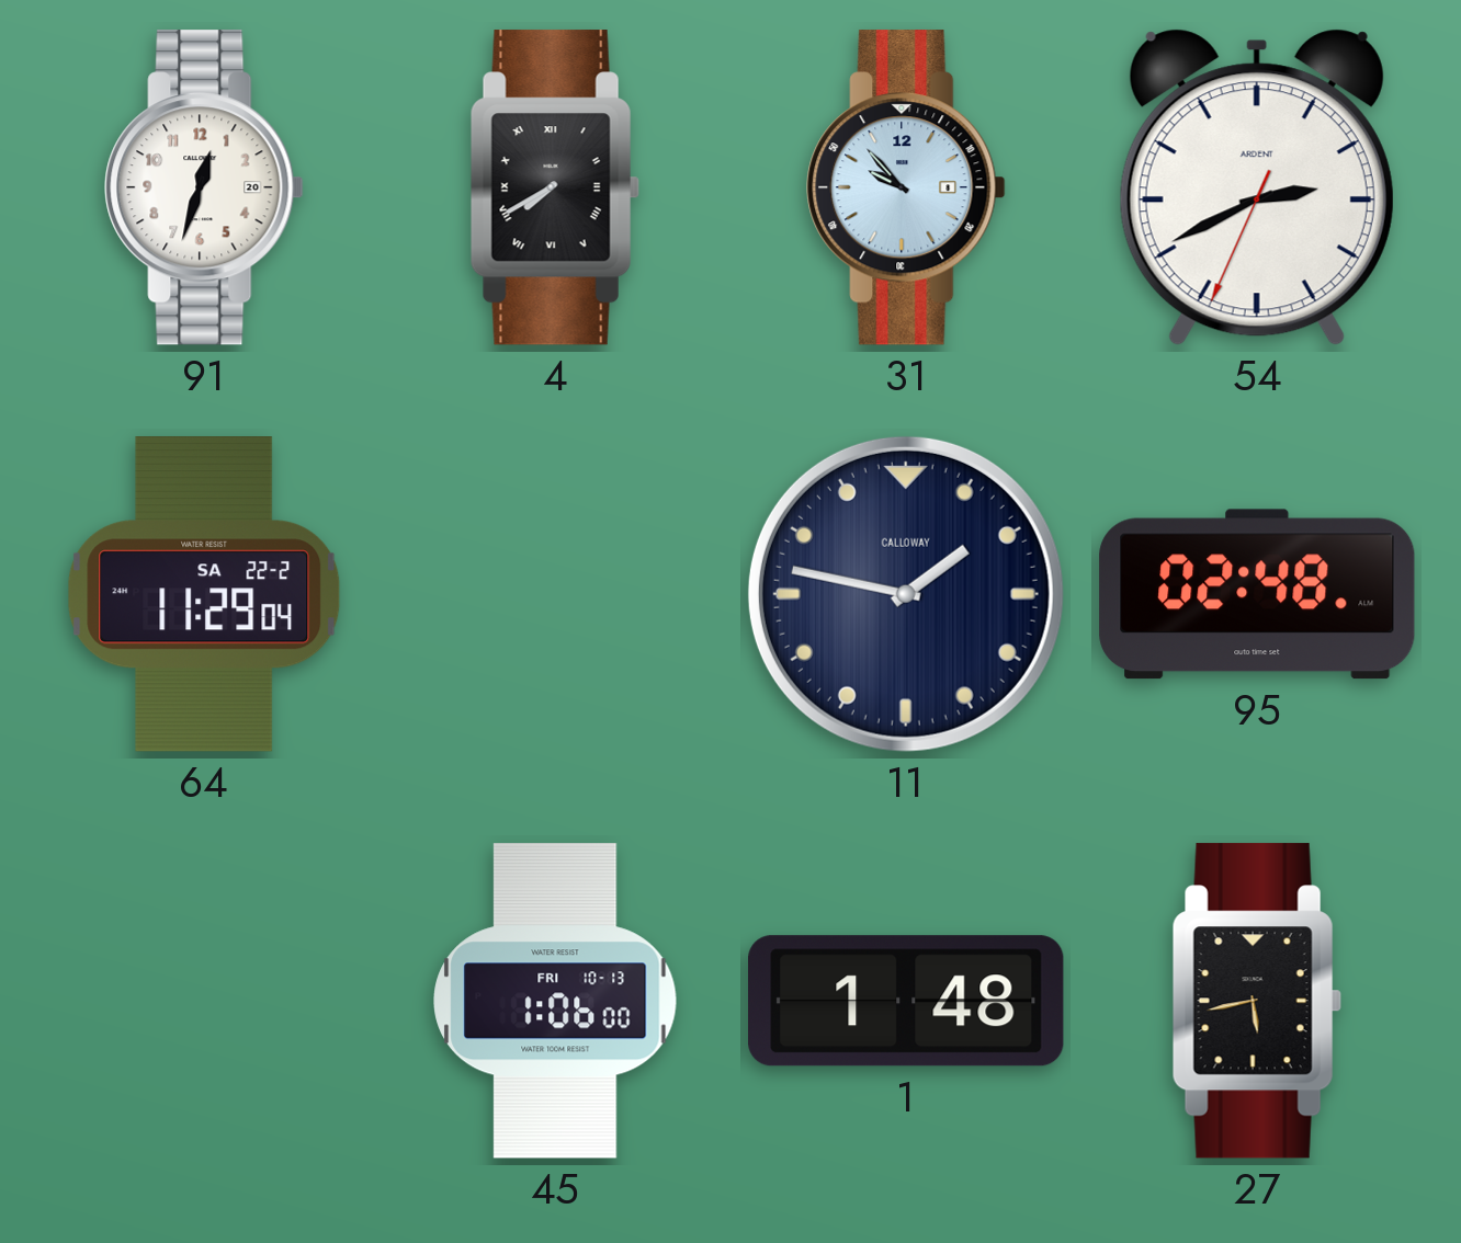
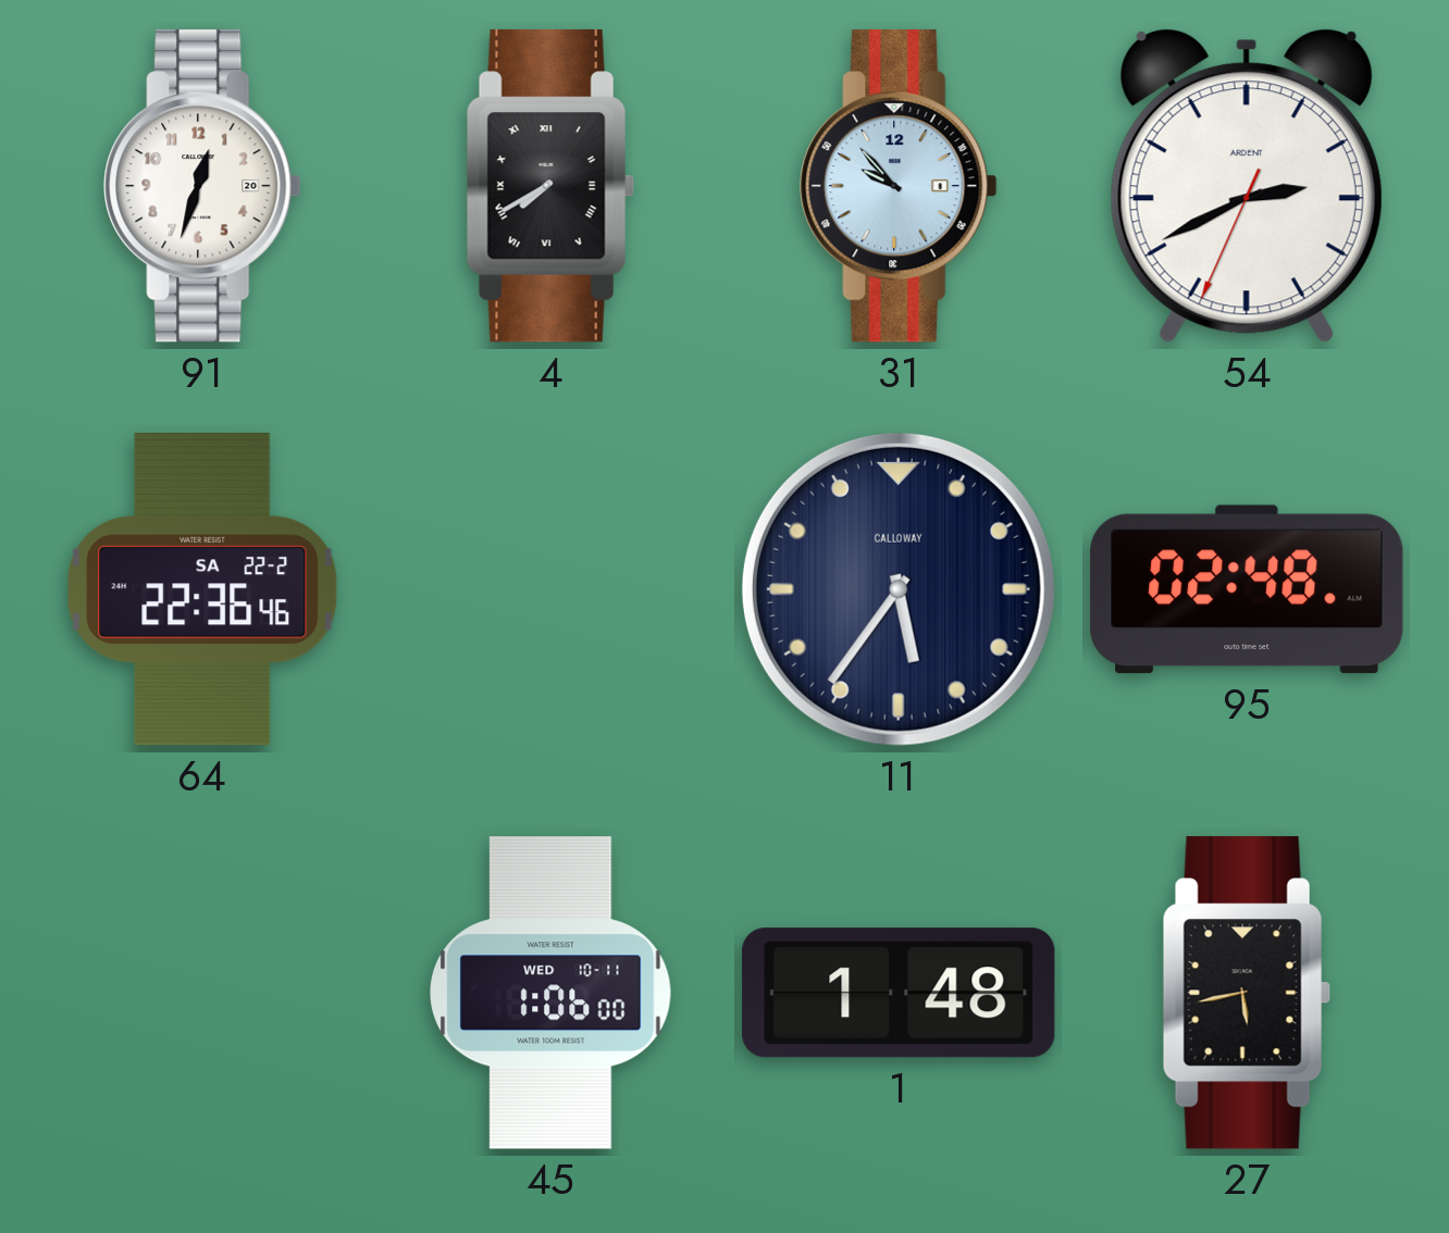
64: 11:29 -> 22:36 (202, 590)
11: 1:47 -> 5:36 (899, 589)
45 date: FRI 10-13 -> WED 10-11 (550, 993)
